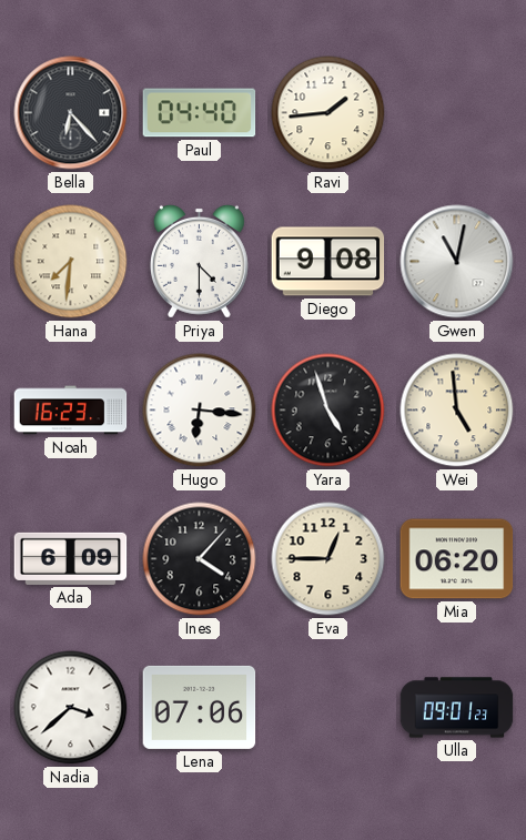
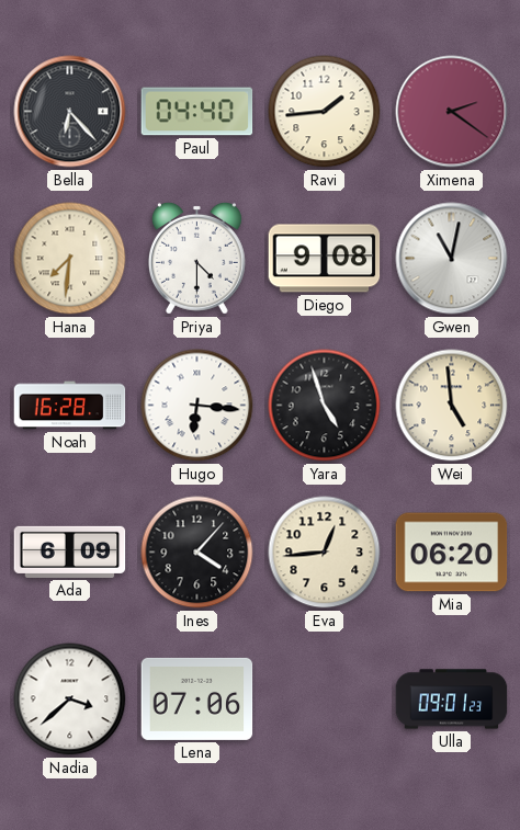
Ximena: none -> 2:21 (452, 112)
Noah: 16:23 -> 16:28 (70, 406)
Eva: 12:45 -> 12:44 (325, 553)
